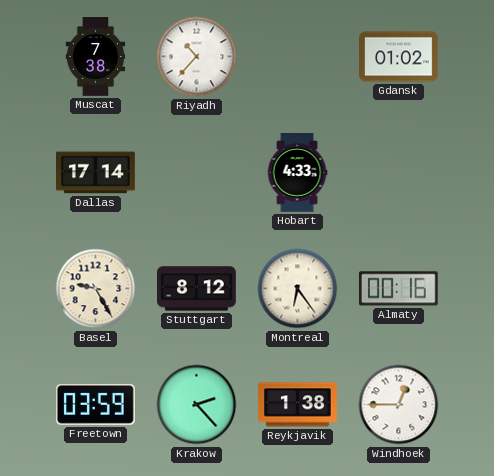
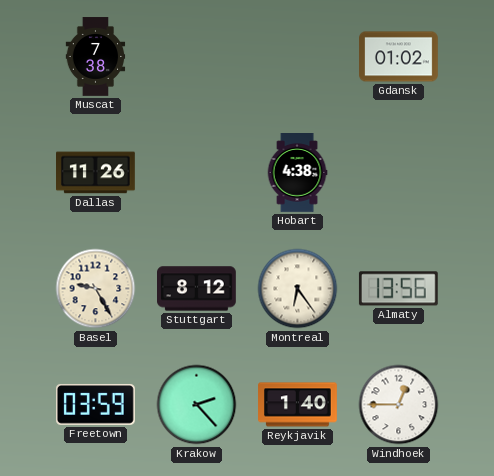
Riyadh: 10:37 -> none (197, 57)
Dallas: 17:14 -> 11:26 (96, 173)
Hobart: 4:33 -> 4:38 (297, 173)
Almaty: 00:16 -> 13:56 (398, 289)
Reykjavik: 1:38 -> 1:40 (298, 405)
